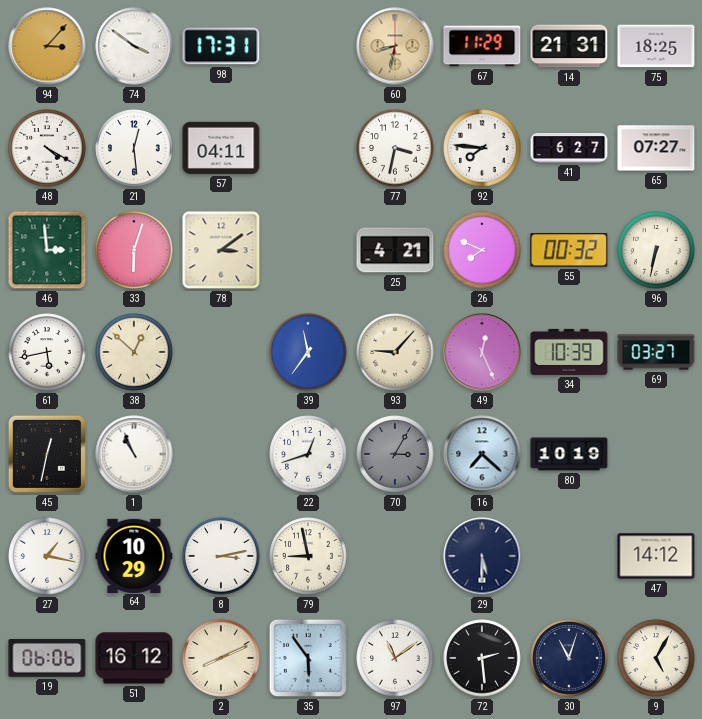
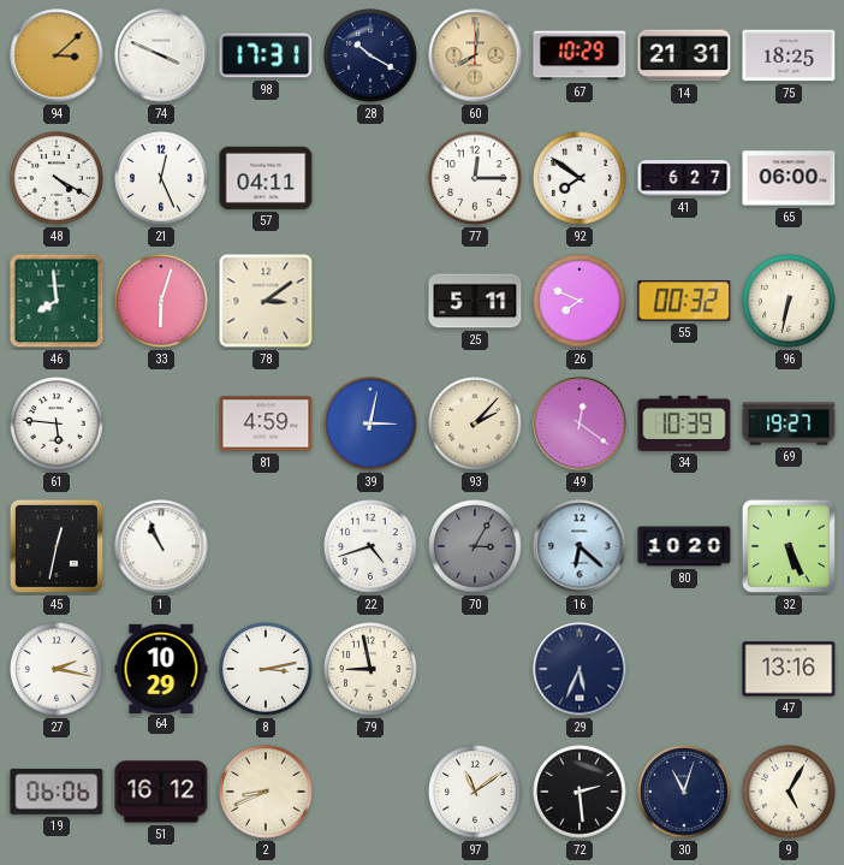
94: 3:07 -> 3:08 (57, 55)
74: 3:51 -> 3:49 (161, 55)
28: none -> 10:20 (370, 55)
60: 8:32 -> 8:01 (475, 55)
67: 11:29 -> 10:29 (579, 55)
21: 12:29 -> 12:26 (161, 178)
77: 3:32 -> 12:15 (475, 178)
92: 7:46 -> 7:51 (579, 178)
65: 07:27 -> 06:00 (789, 178)
46: 2:59 -> 7:59 (57, 301)
25: 4:21 -> 5:11 (475, 301)
61: 5:43 -> 5:46 (57, 423)
38: 12:52 -> none (134, 352)
81: none -> 4:59 (266, 423)
39: 11:36 -> 3:02 (370, 423)
93: 9:07 -> 2:07 (475, 423)
49: 12:26 -> 12:21 (579, 423)
69: 03:27 -> 19:27 (789, 423)
22: 12:42 -> 4:42 (370, 546)
16: 7:22 -> 6:22 (579, 546)
80: 10:19 -> 10:20 (684, 546)
32: none -> 5:26 (789, 546)
27: 1:17 -> 2:17 (57, 669)
29: 5:30 -> 5:34 (579, 669)
47: 14:12 -> 13:16 (789, 669)
2: 8:11 -> 8:41 (266, 792)
35: 5:54 -> none (308, 658)
